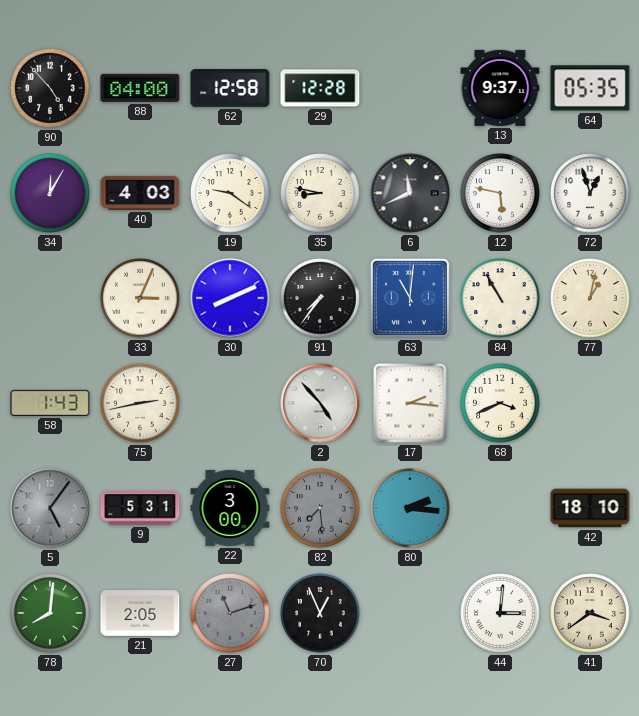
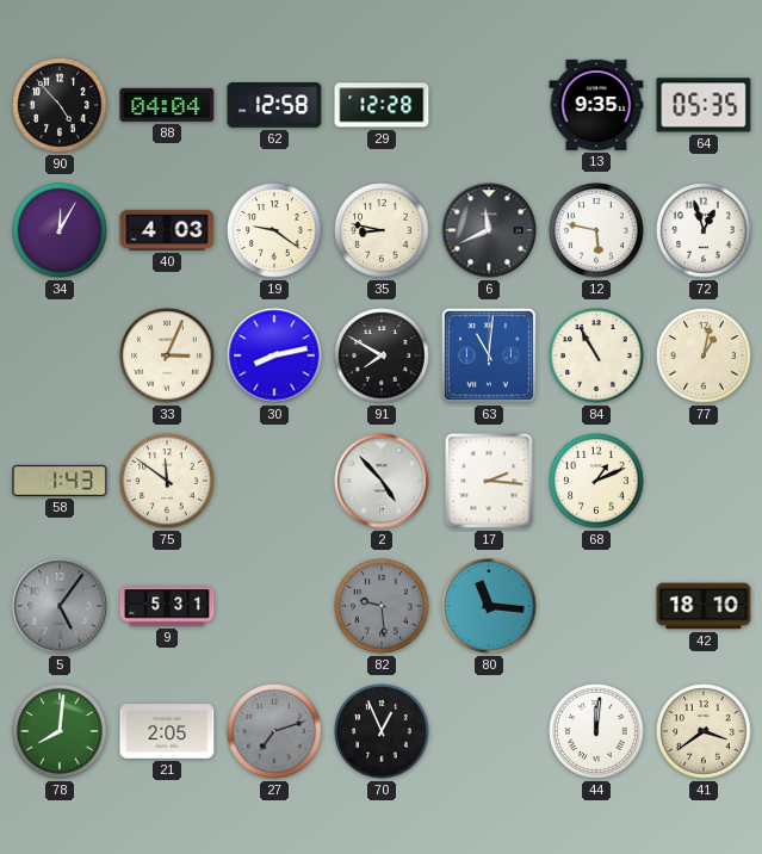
88: 04:00 -> 04:04 (167, 105)
13: 9:37 -> 9:35 (596, 105)
30: 8:11 -> 8:13 (274, 355)
91: 7:36 -> 7:50 (382, 355)
75: 2:43 -> 11:51 (167, 481)
68: 3:41 -> 1:11 (596, 481)
22: 3:00 -> none (230, 508)
82: 7:29 -> 9:29 (382, 606)
80: 2:16 -> 11:16 (489, 606)
27: 11:12 -> 7:12 (274, 731)
44: 3:01 -> 12:01 (596, 731)
